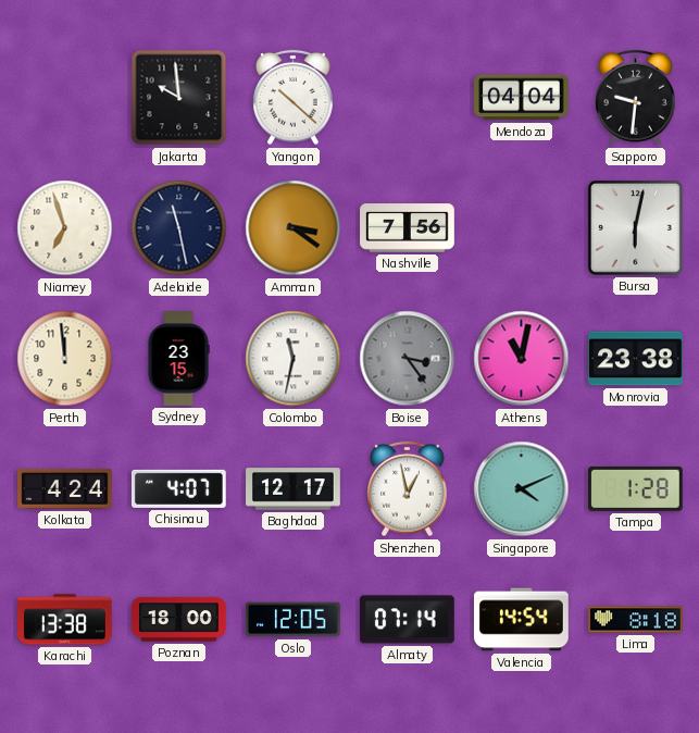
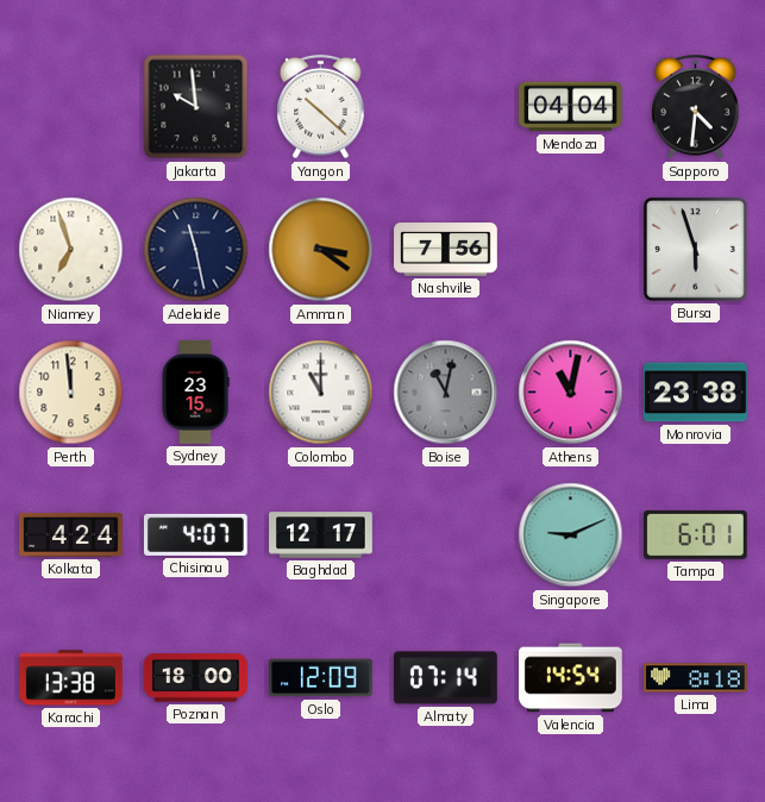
Sapporo: 9:31 -> 4:31 (696, 107)
Bursa: 6:02 -> 5:57 (695, 249)
Colombo: 11:32 -> 11:00 (321, 393)
Boise: 3:24 -> 11:02 (446, 393)
Shenzhen: 12:58 -> none (408, 489)
Singapore: 4:11 -> 9:11 (571, 535)
Tampa: 1:28 -> 6:01 (696, 534)
Oslo: 12:05 -> 12:09 (321, 678)
